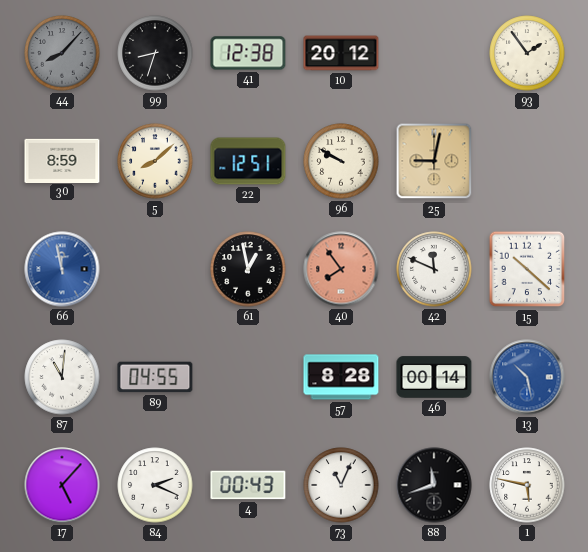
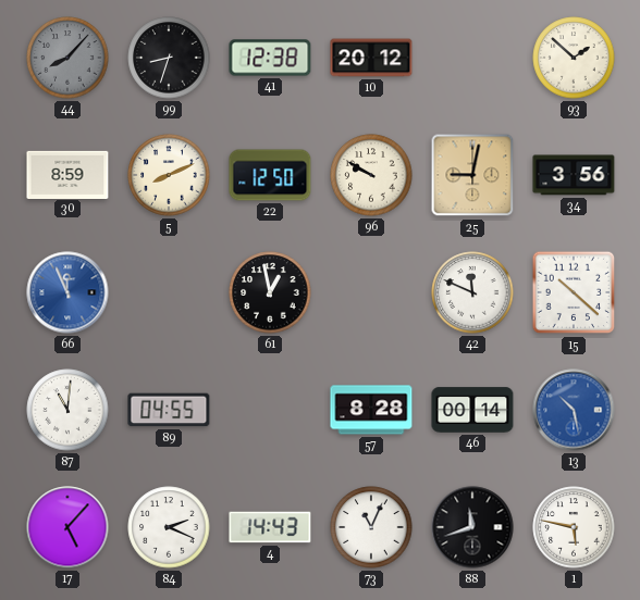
93: 1:54 -> 1:52 (574, 58)
5: 8:08 -> 8:11 (169, 175)
22: 12:51 -> 12:50 (270, 175)
34: none -> 3:56 (574, 175)
66: 11:58 -> 11:56 (67, 292)
40: 7:54 -> none (341, 269)
4: 00:43 -> 14:43 (270, 527)
